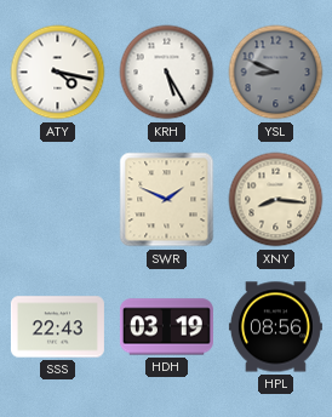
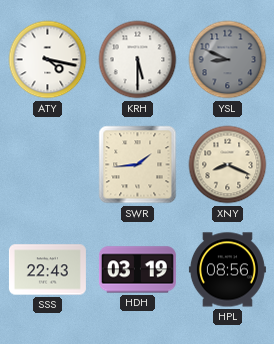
KRH: 5:25 -> 5:30 (138, 60)
SWR: 1:49 -> 1:44 (138, 165)
XNY: 8:16 -> 8:19 (228, 165)
